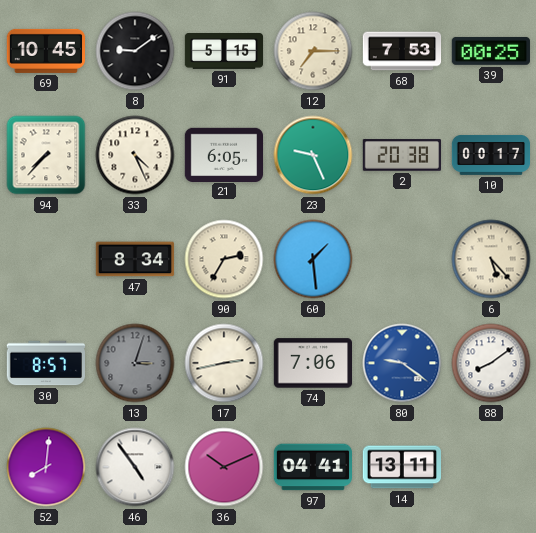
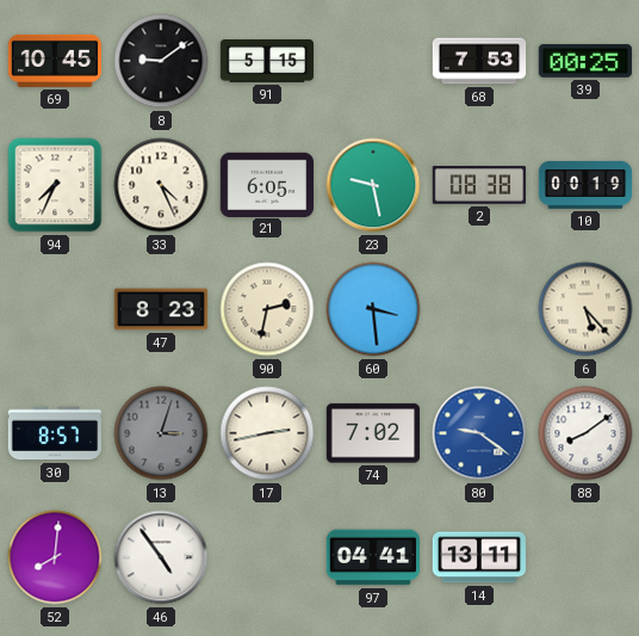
12: 7:15 -> none (313, 51)
94: 7:37 -> 7:34 (55, 185)
23: 9:26 -> 9:28 (373, 185)
2: 20:38 -> 08:38 (478, 185)
10: 00:17 -> 00:19 (585, 185)
47: 8:34 -> 8:23 (161, 309)
90: 2:35 -> 2:32 (267, 309)
60: 1:29 -> 3:29 (373, 309)
74: 7:06 -> 7:02 (372, 433)
36: 10:11 -> none (224, 467)
